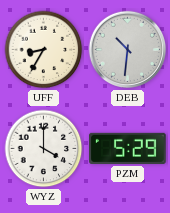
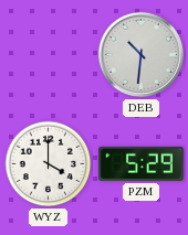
UFF: 8:35 -> none (44, 50)
